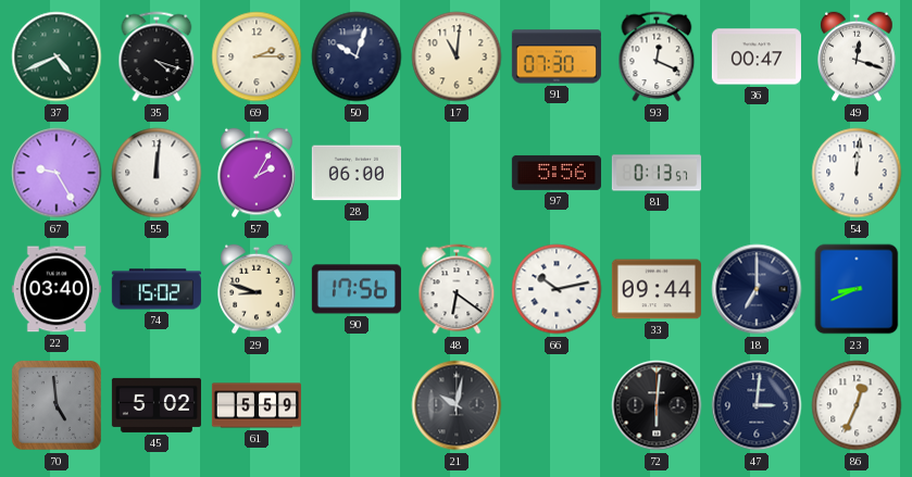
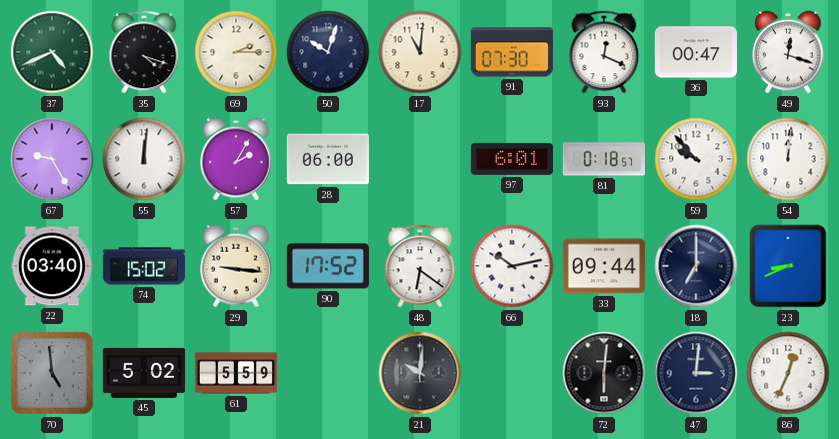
97: 5:56 -> 6:01 (512, 159)
81: 0:13 -> 0:18 (604, 159)
59: none -> 9:53 (696, 159)
29: 8:48 -> 9:16 (236, 266)
90: 17:56 -> 17:52 (328, 266)
21: 10:02 -> 10:01 (420, 373)
